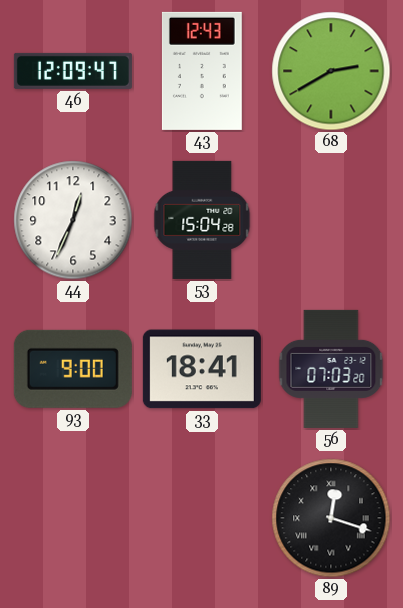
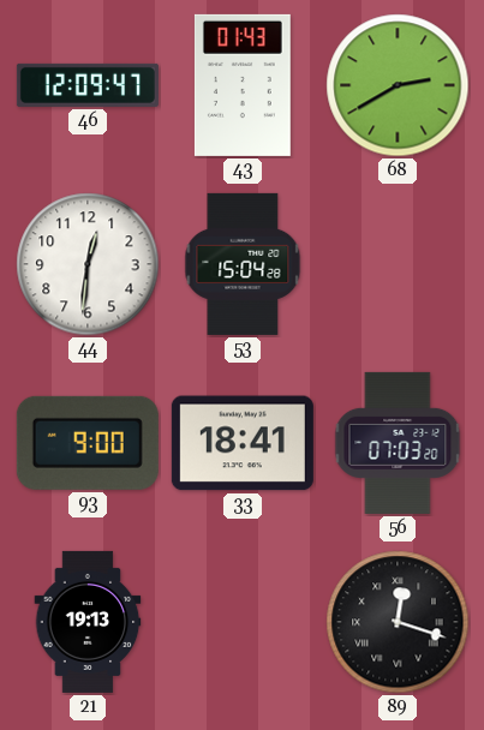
43: 12:43 -> 01:43 (243, 85)
44: 12:34 -> 12:31 (88, 264)
21: none -> 19:13 (88, 622)
